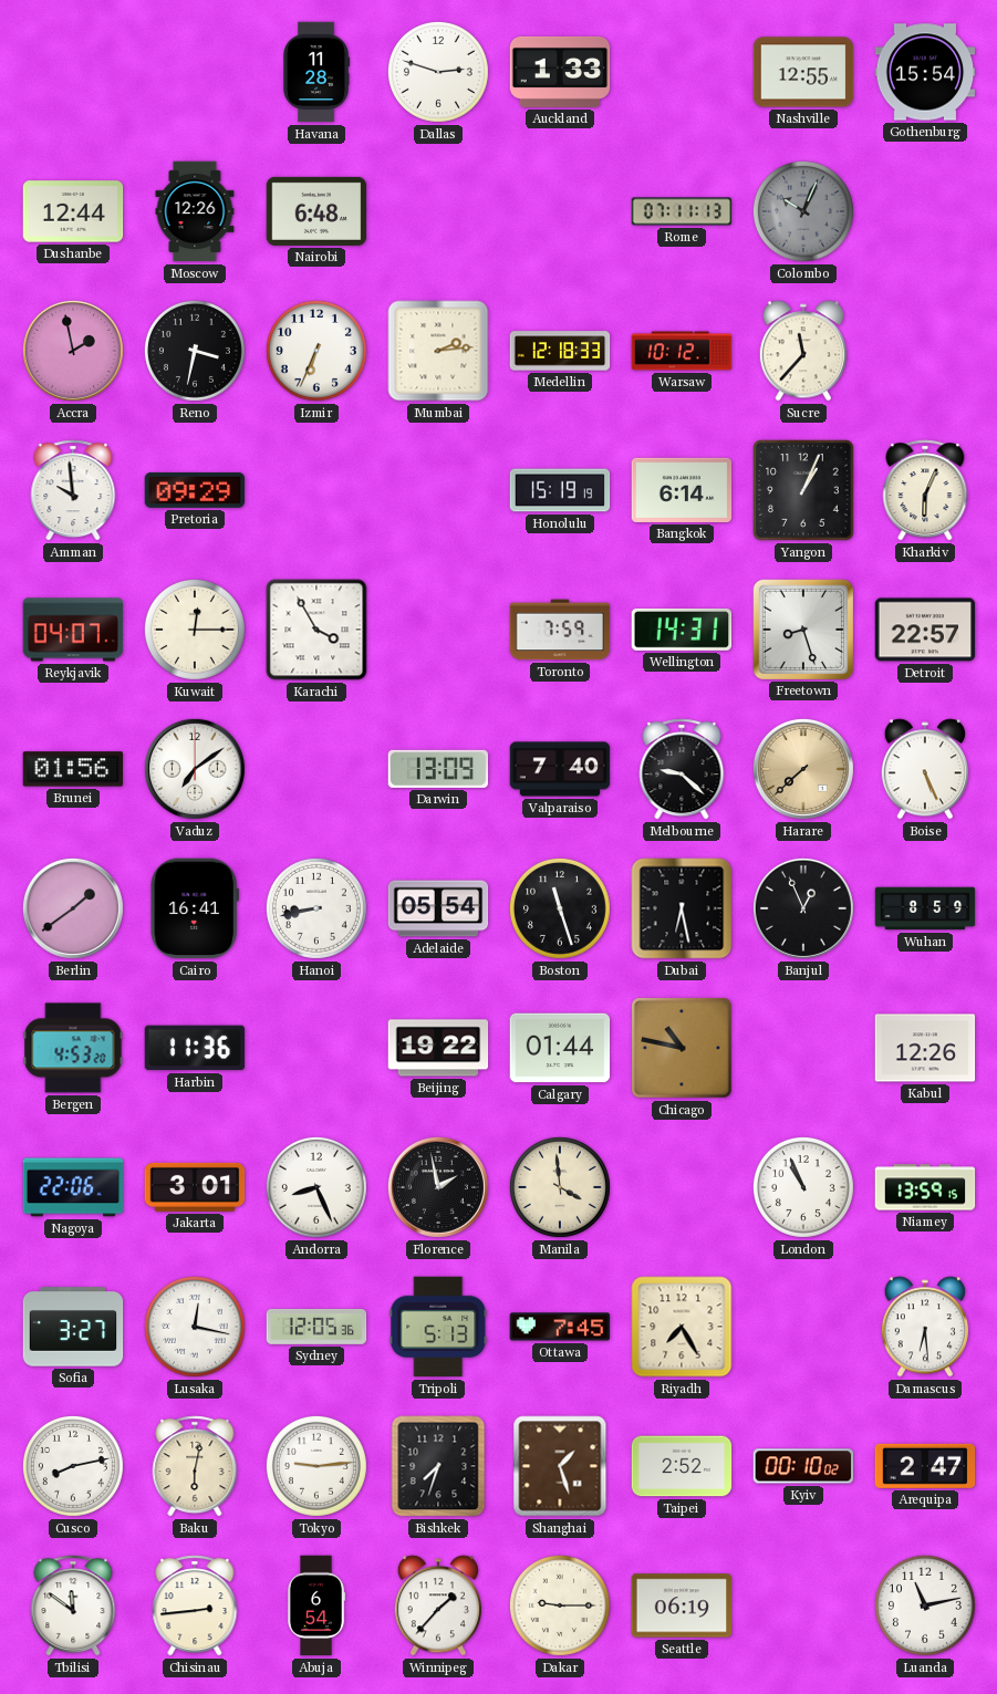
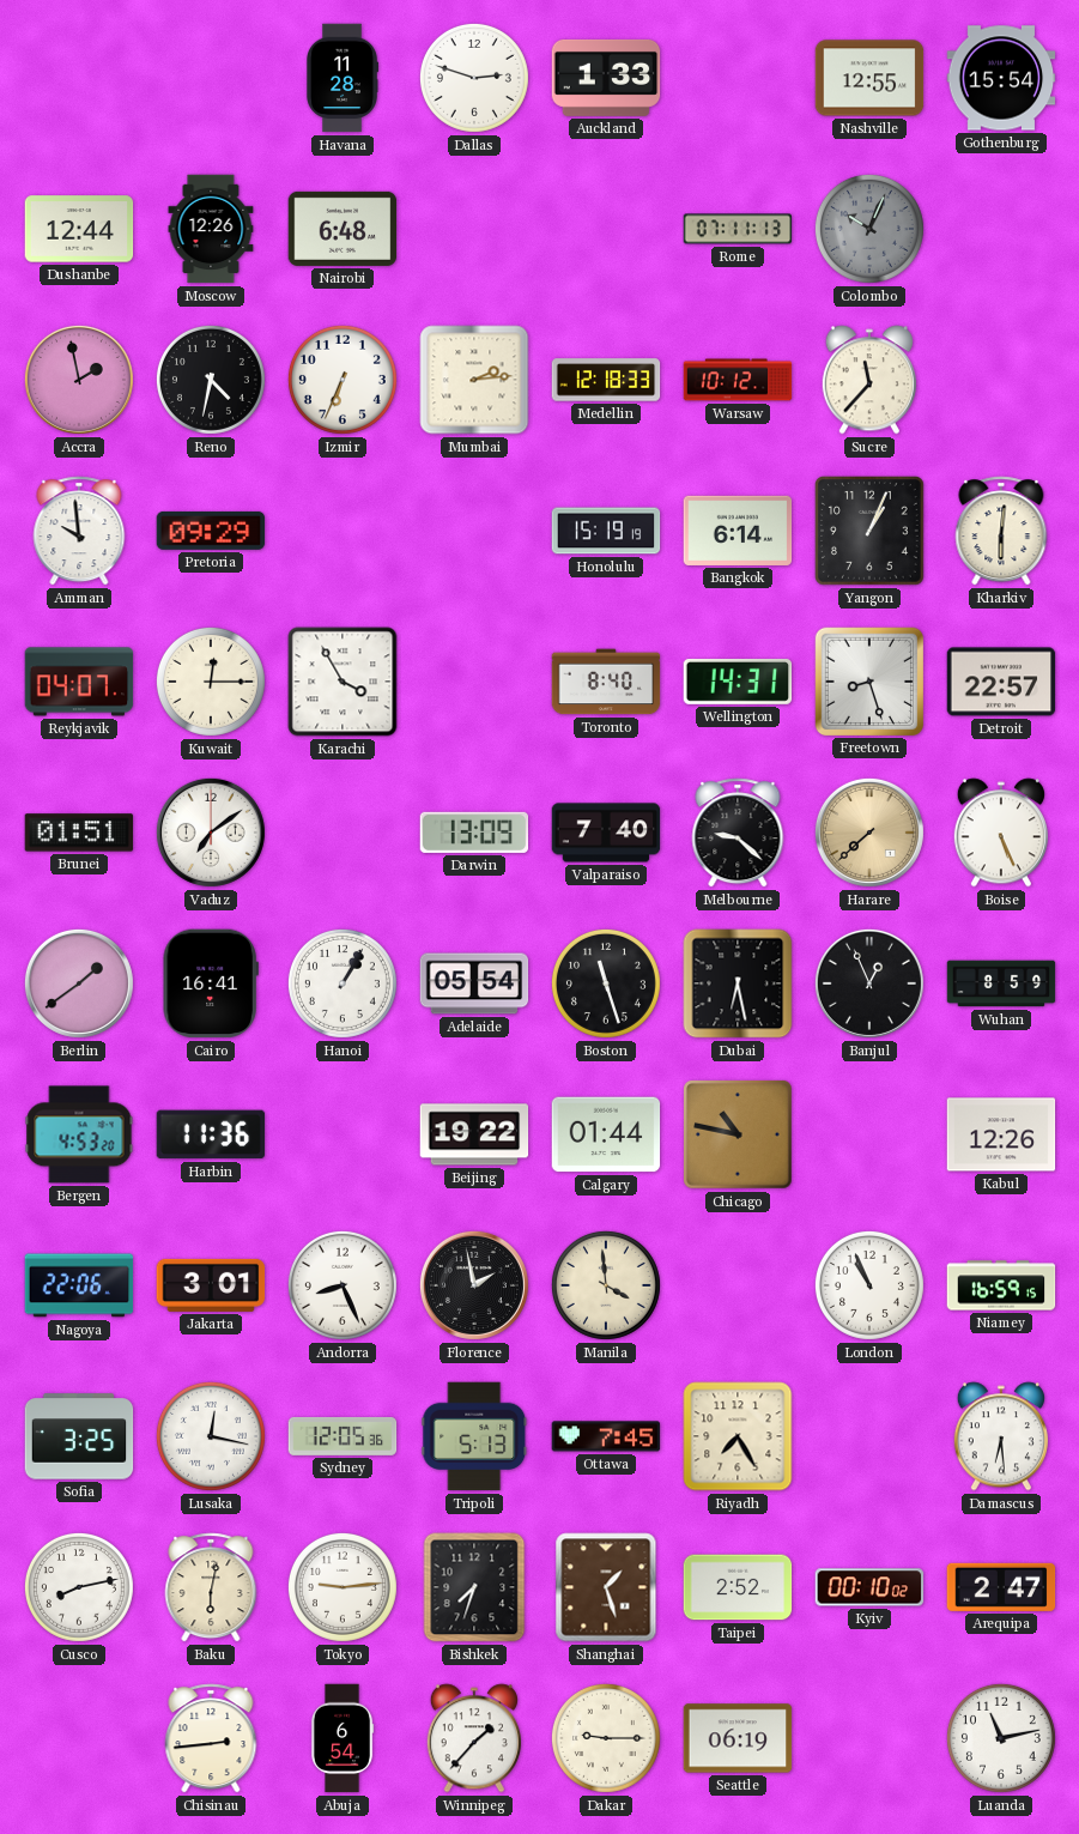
Reno: 3:32 -> 4:32 (211, 380)
Kharkiv: 6:04 -> 6:01 (1001, 531)
Toronto: 7:59 -> 8:40 (606, 682)
Brunei: 01:56 -> 01:51 (79, 833)
Hanoi: 8:43 -> 1:05 (343, 983)
Niamey: 13:59 -> 16:59 (1001, 1285)
Sofia: 3:27 -> 3:25 (79, 1436)
Tbilisi: 11:51 -> none (73, 1605)
